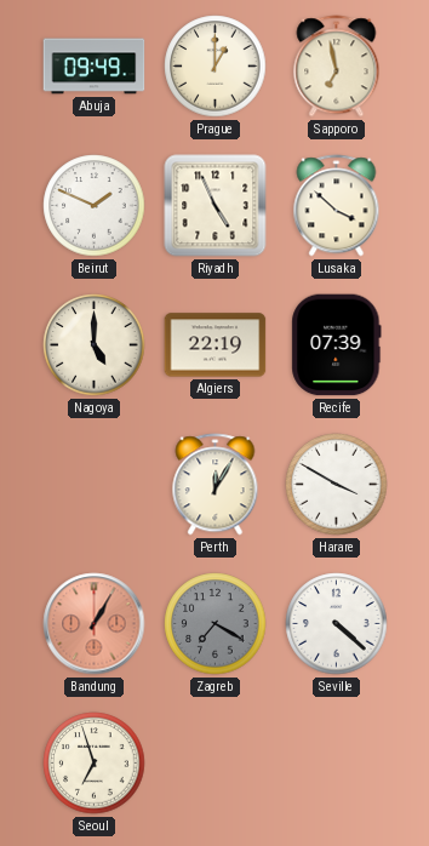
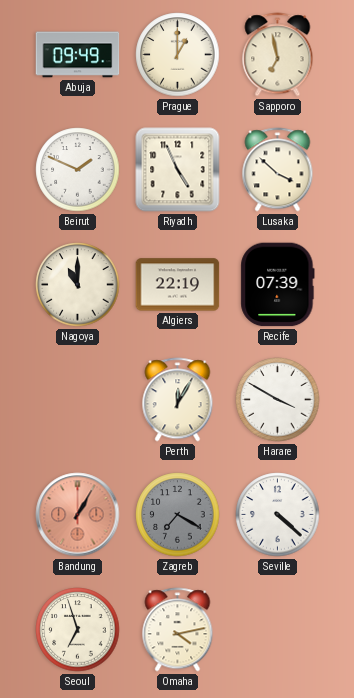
Nagoya: 5:00 -> 11:00 (78, 285)
Omaha: none -> 4:13 (178, 630)
